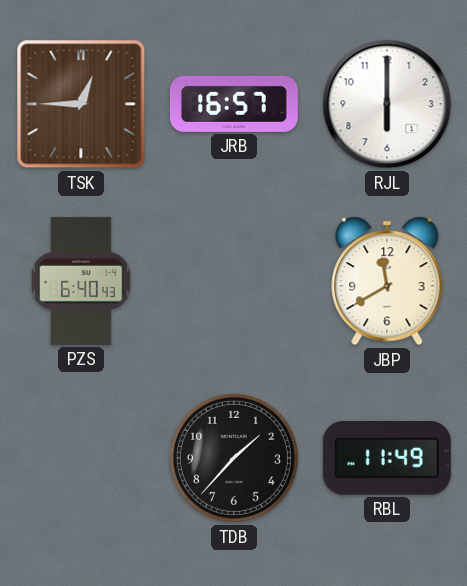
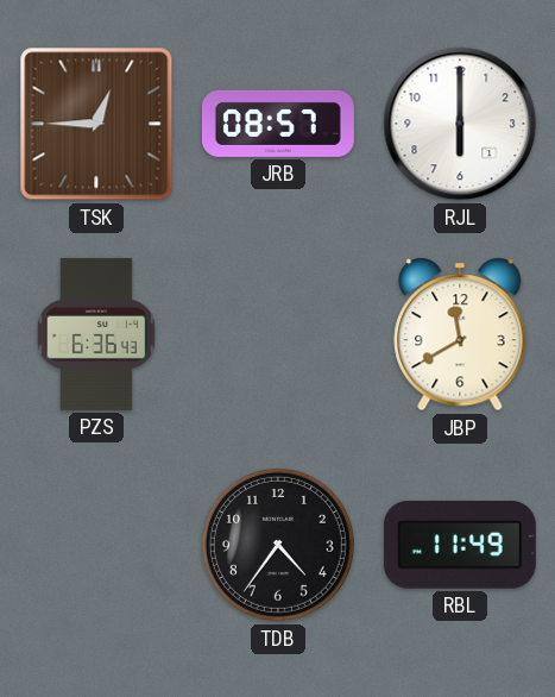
JRB: 16:57 -> 08:57 (278, 124)
PZS: 6:40 -> 6:36 (96, 334)
TDB: 1:37 -> 4:36 (278, 545)
